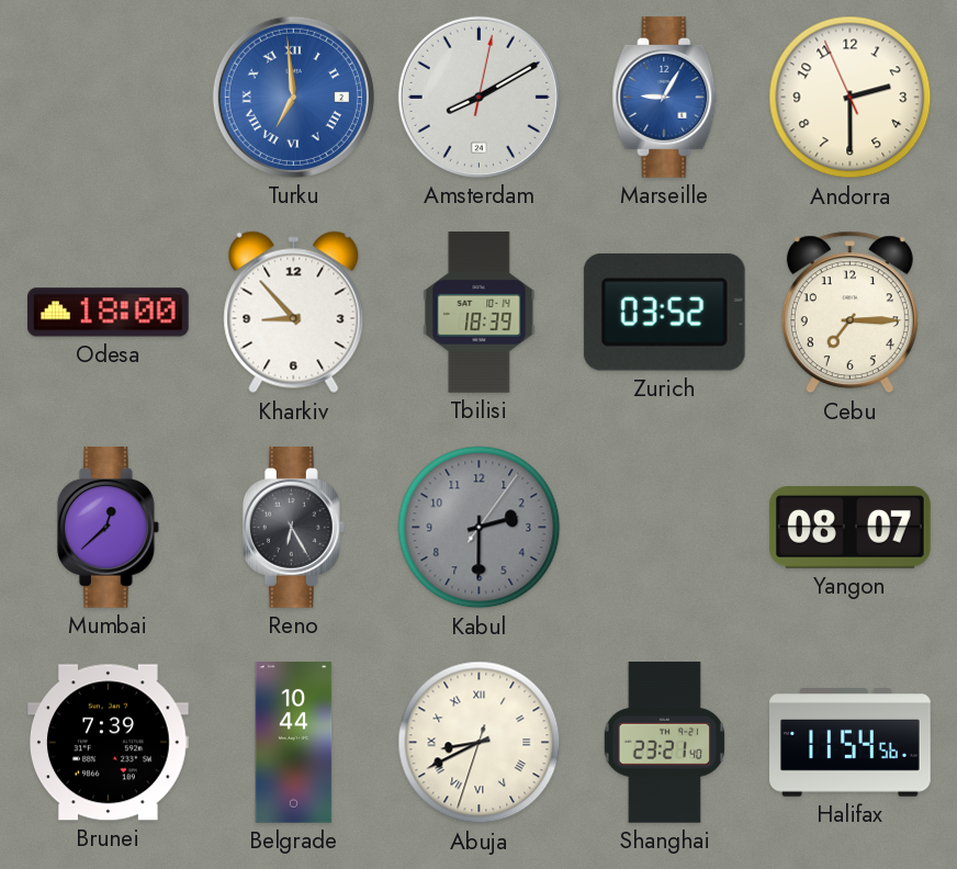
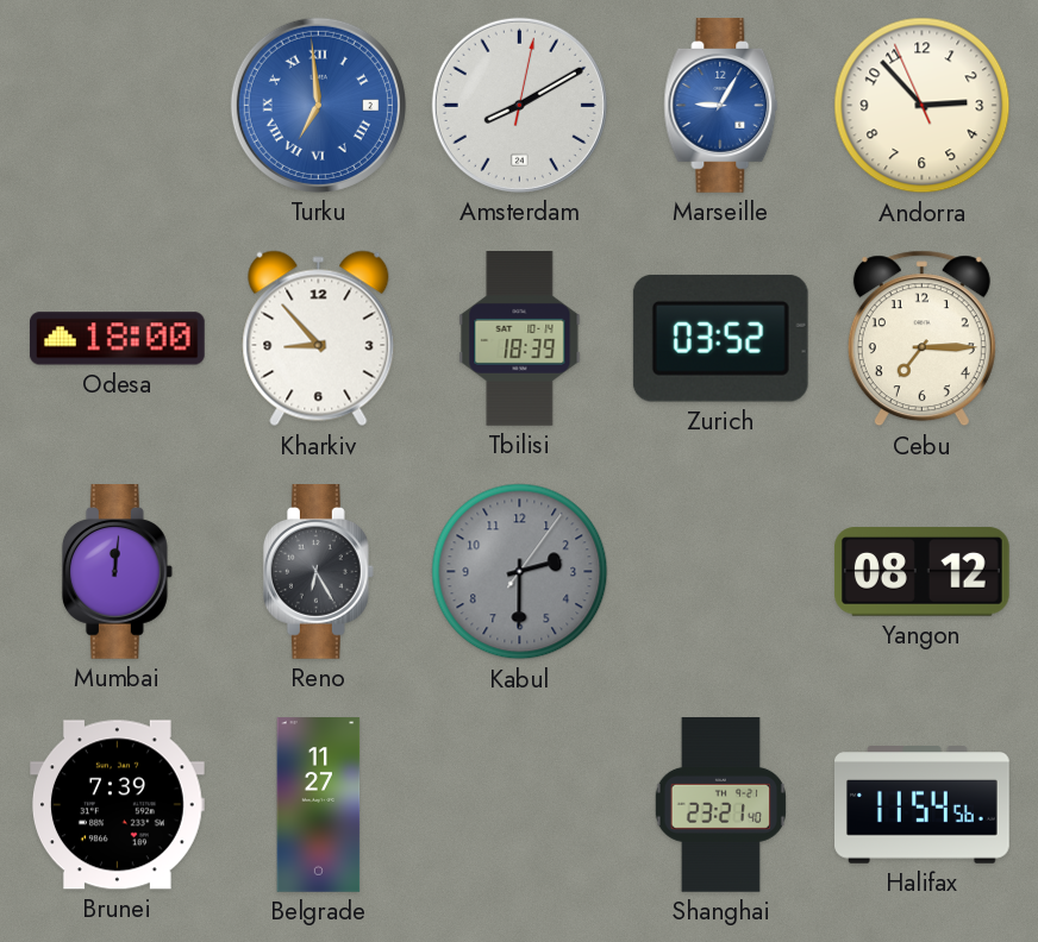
Andorra: 2:29 -> 2:52 (923, 106)
Mumbai: 12:38 -> 12:01 (117, 572)
Yangon: 08:07 -> 08:12 (923, 572)
Belgrade: 10:44 -> 11:27 (319, 805)
Abuja: 8:40 -> none (480, 743)
